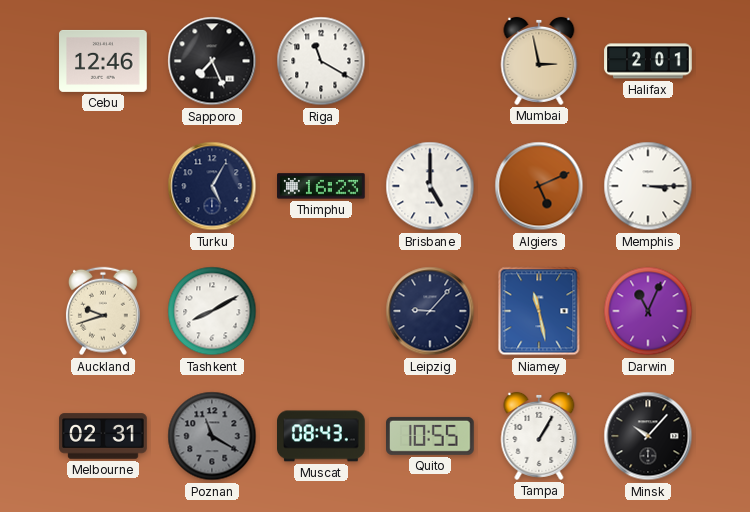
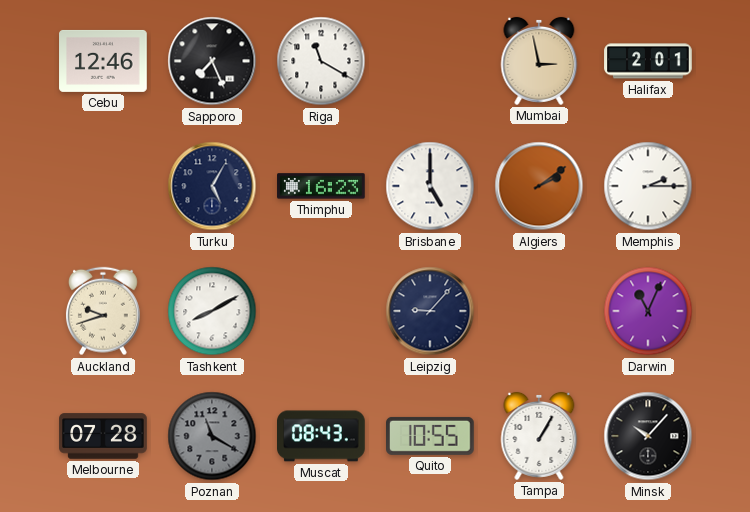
Algiers: 5:11 -> 2:09 (539, 186)
Memphis: 3:15 -> 2:15 (648, 186)
Niamey: 11:28 -> none (539, 311)
Melbourne: 02:31 -> 07:28 (103, 436)
